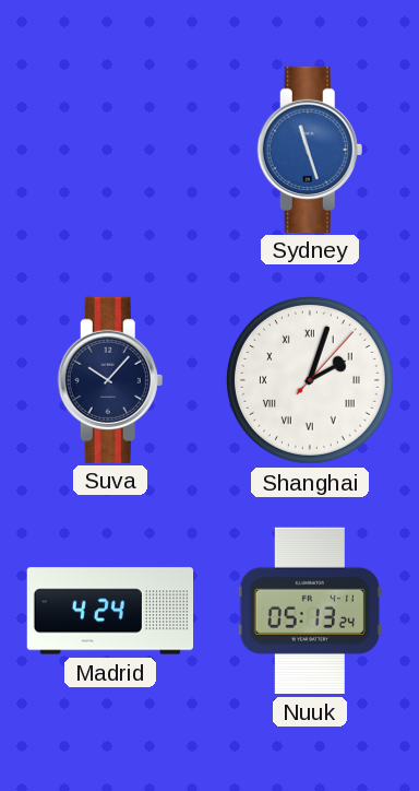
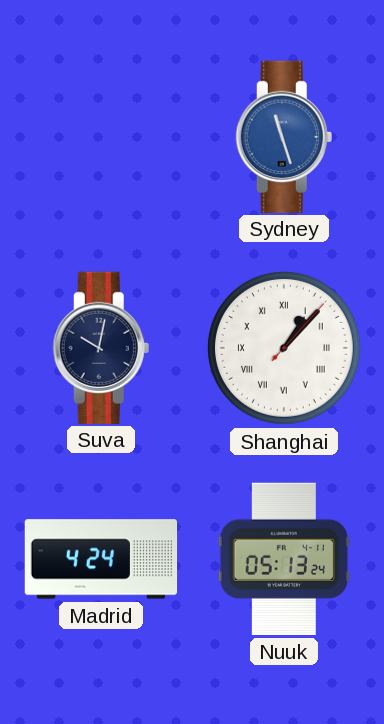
Suva: 10:07 -> 10:02 (101, 347)
Shanghai: 2:03 -> 1:07 (284, 348)
